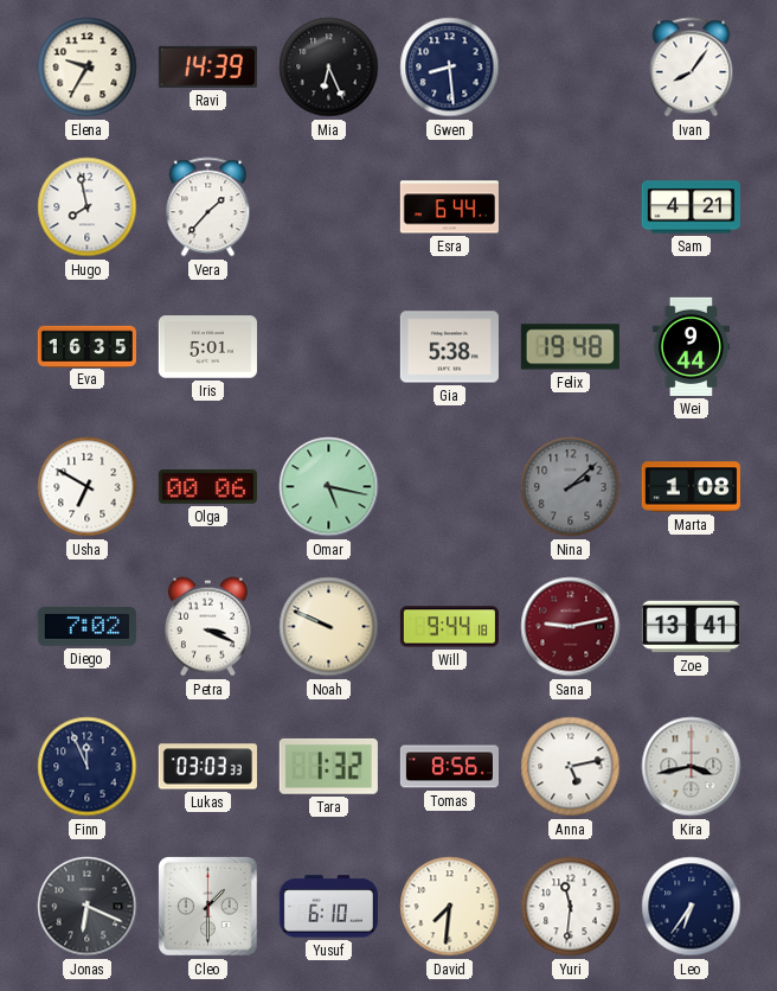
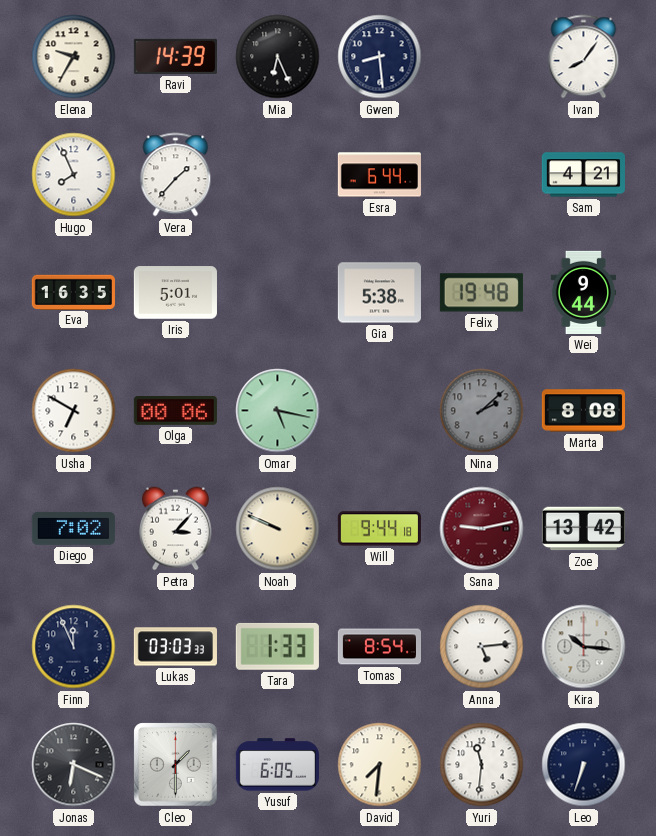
Hugo: 7:58 -> 7:56 (74, 175)
Marta: 1:08 -> 8:08 (583, 411)
Petra: 3:19 -> 3:07 (175, 529)
Zoe: 13:41 -> 13:42 (583, 529)
Tara: 1:32 -> 1:33 (277, 646)
Tomas: 8:56 -> 8:54 (379, 647)
Anna: 5:13 -> 5:14 (482, 647)
Kira: 3:43 -> 10:16 (584, 647)
Yusuf: 6:10 -> 6:05 (277, 765)
Leo: 6:36 -> 6:33 (584, 765)
